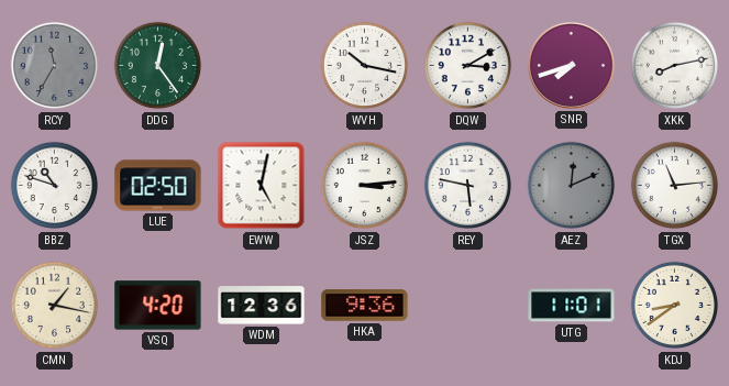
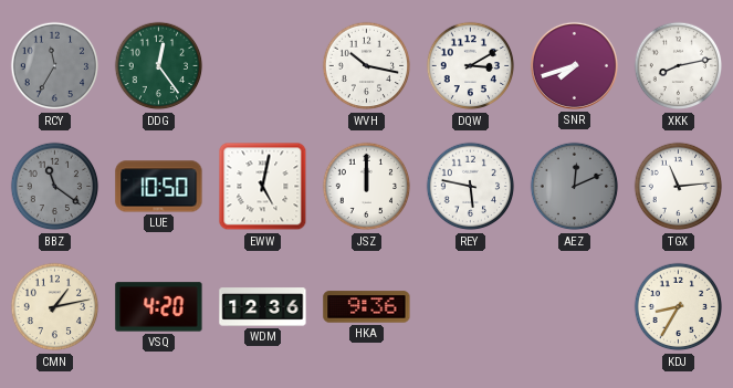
BBZ: 10:48 -> 11:21 (55, 187)
BBZ dial: white -> grey (55, 187)
LUE: 02:50 -> 10:50 (159, 187)
JSZ: 3:14 -> 12:00 (367, 187)
CMN: 1:17 -> 1:13 (55, 307)
UTG: 11:01 -> none (572, 306)
KDJ: 8:39 -> 8:35 (679, 307)
